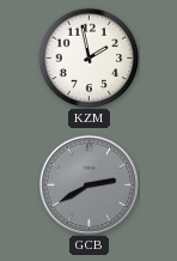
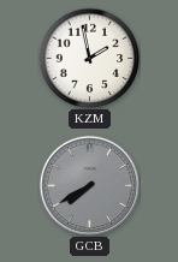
GCB: 2:40 -> 7:40 (89, 185)
